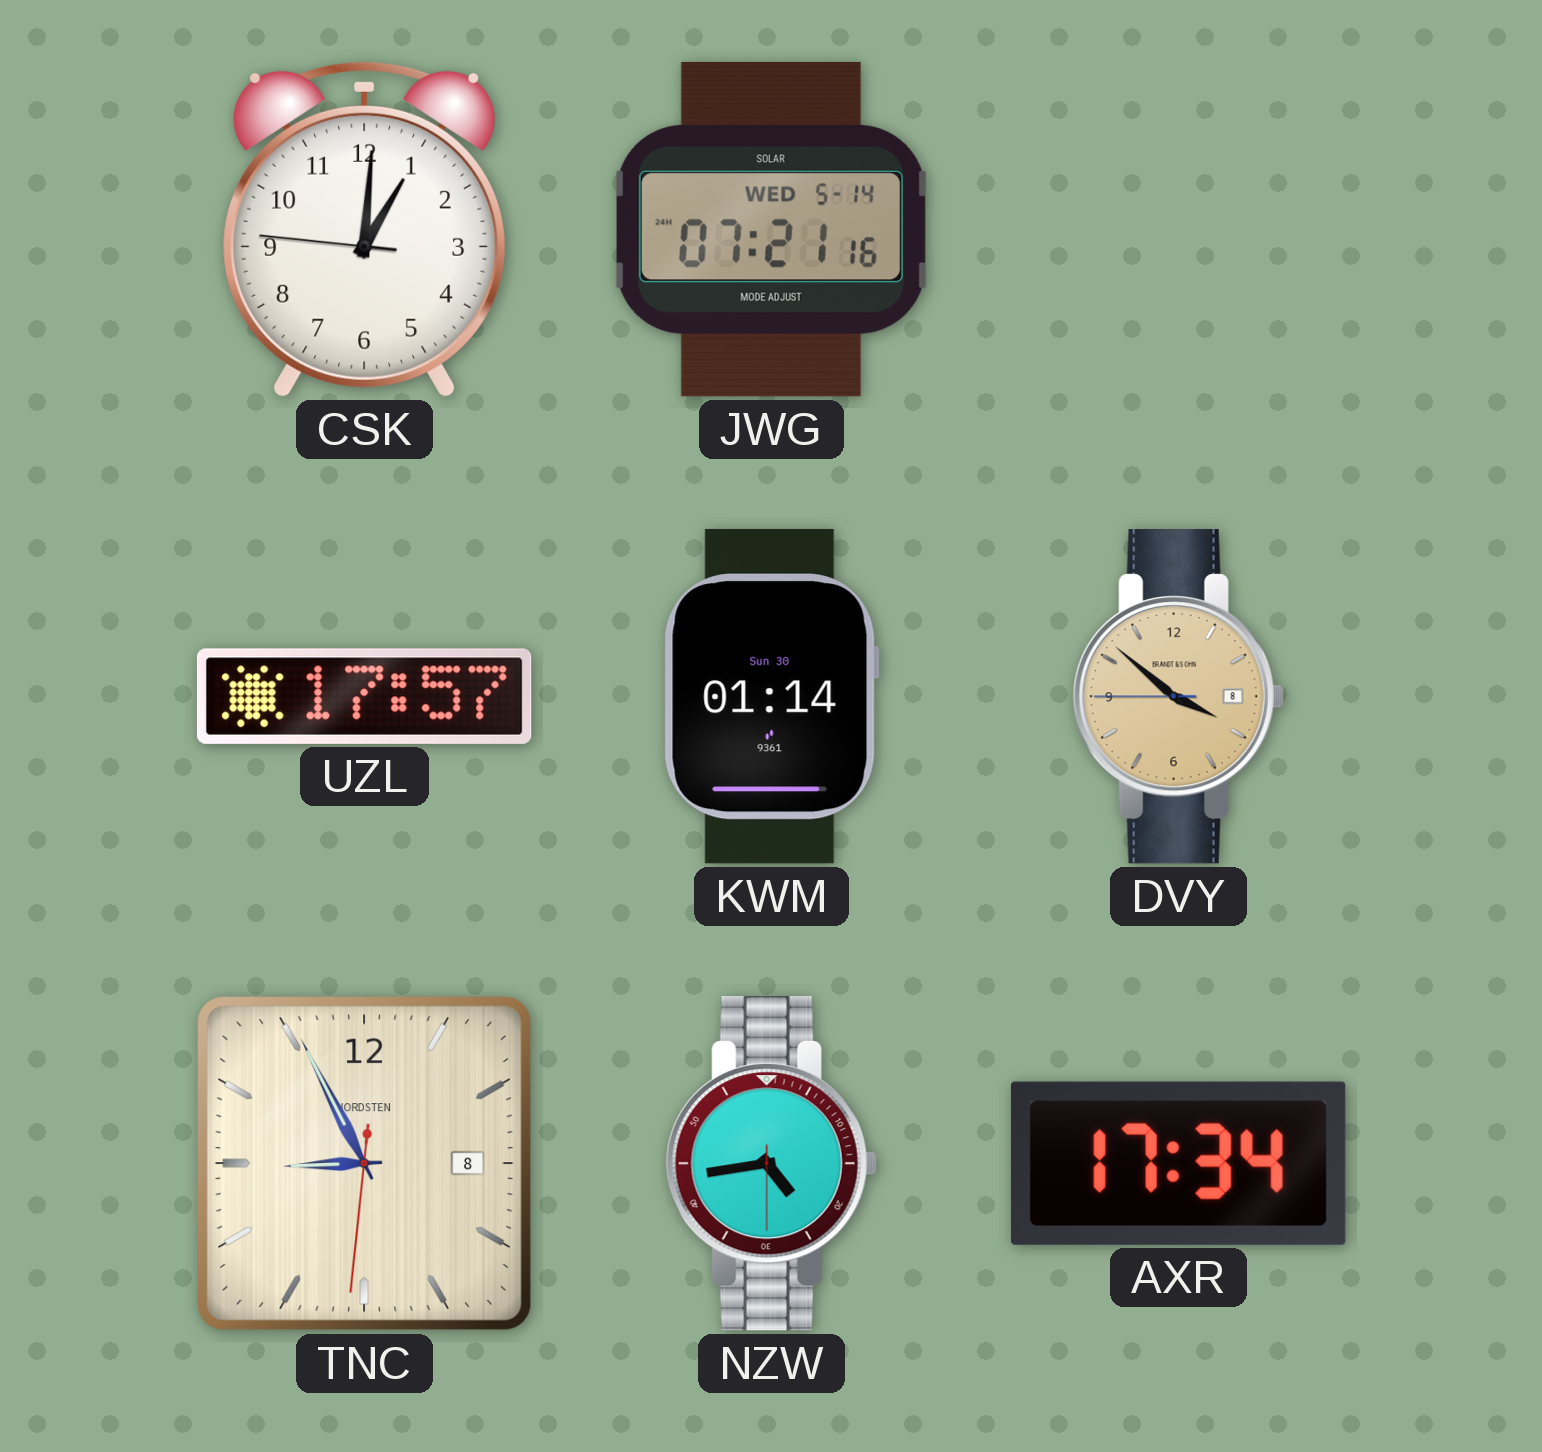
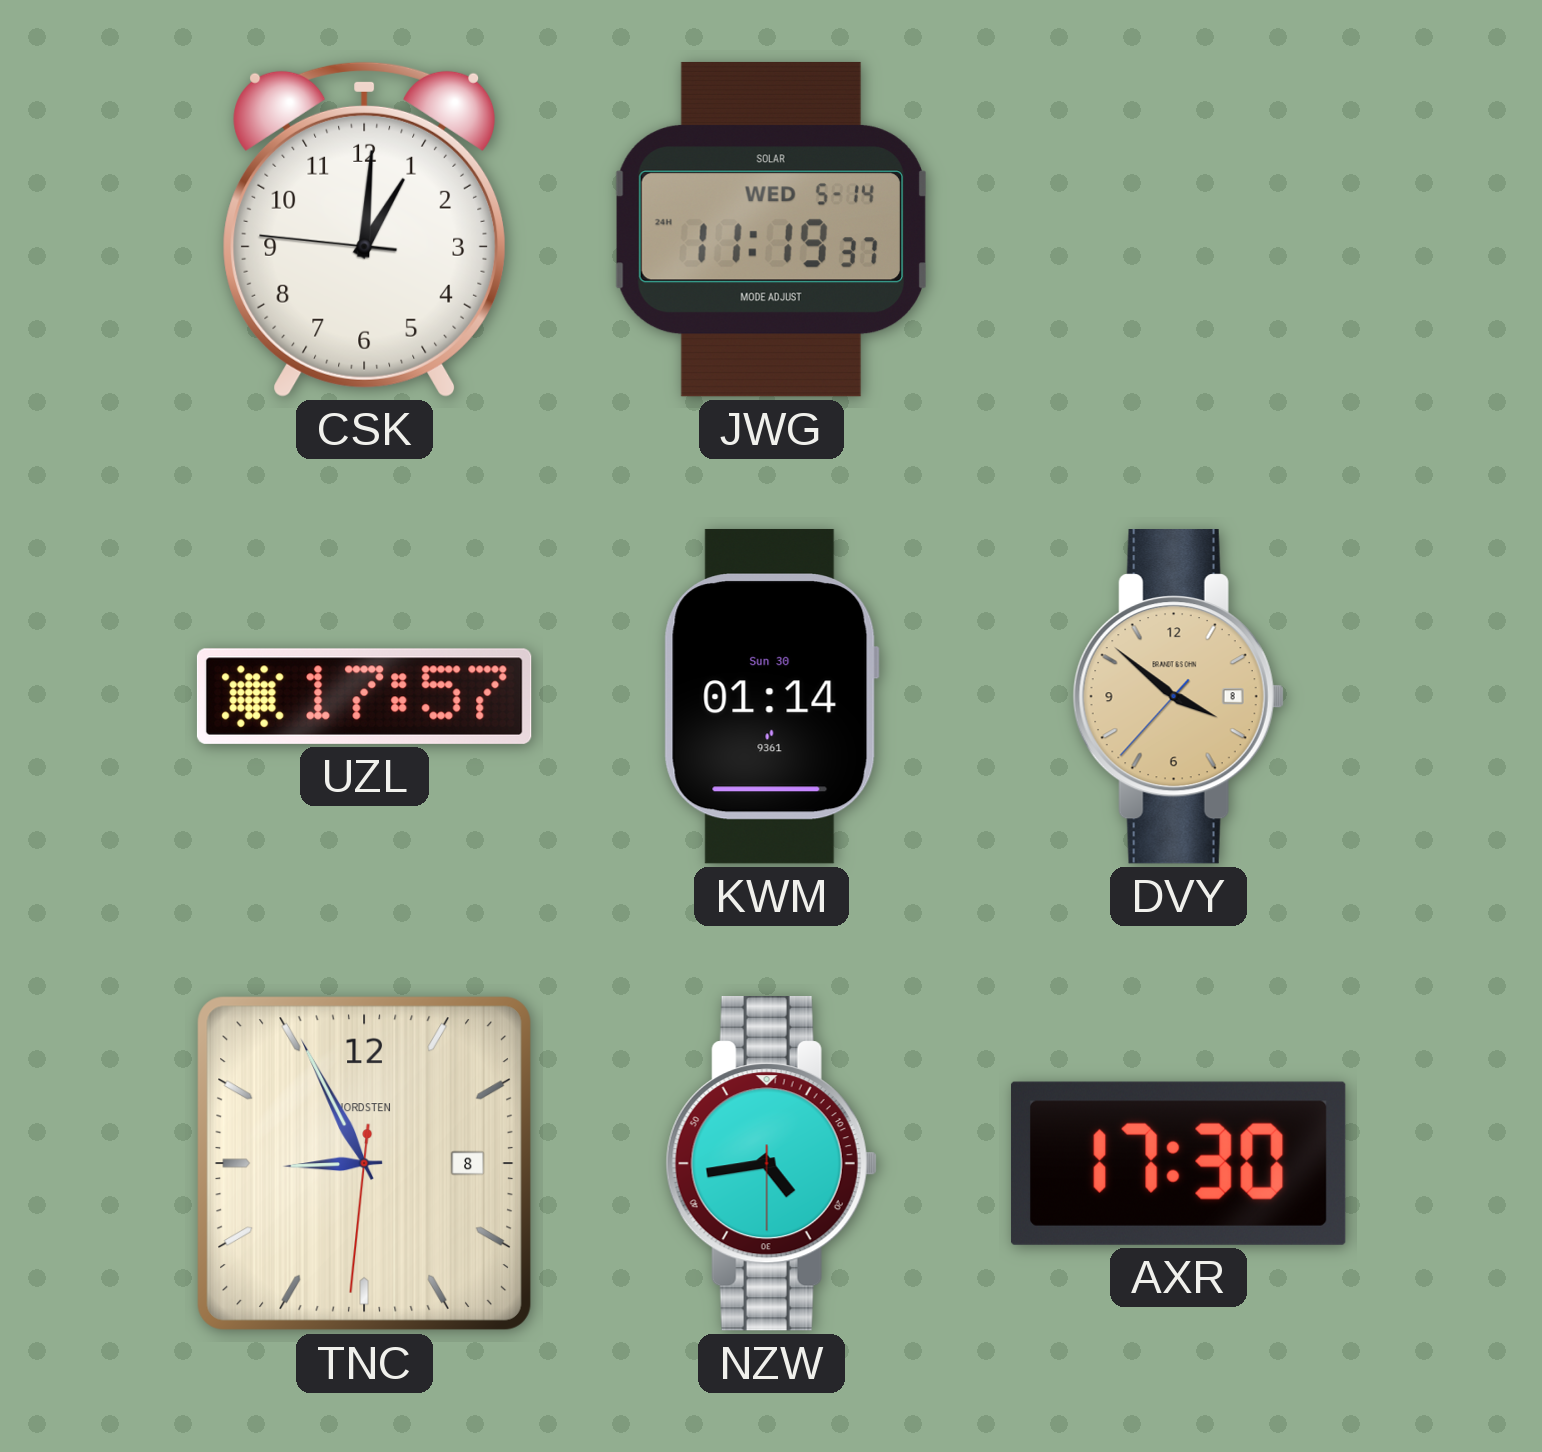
JWG: 07:21 -> 11:19 (771, 229)
DVY: 3:51:45 -> 3:51:37 (1178, 697)
AXR: 17:34 -> 17:30 (1178, 1163)
